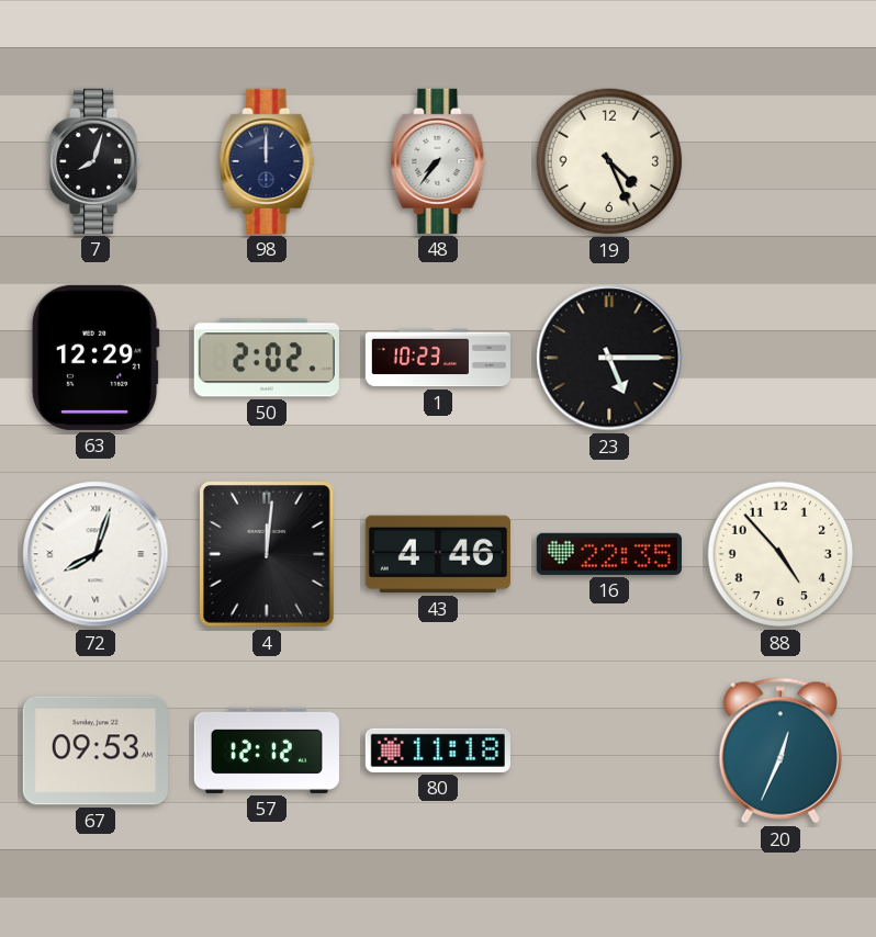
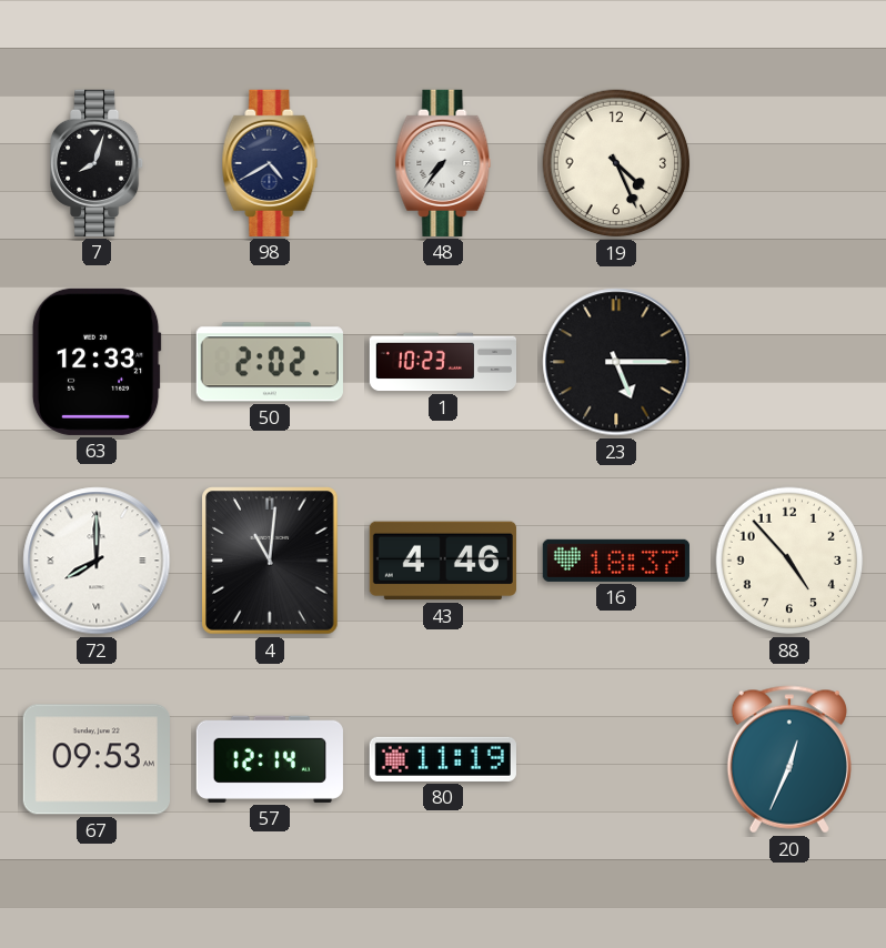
98: 12:00 -> 4:40 (270, 163)
63: 12:29 -> 12:33 (97, 362)
72: 8:03 -> 8:00 (97, 561)
4: 12:01 -> 11:01 (270, 561)
16: 22:35 -> 18:37 (616, 561)
57: 12:12 -> 12:14 (270, 759)
80: 11:18 -> 11:19 (443, 759)
